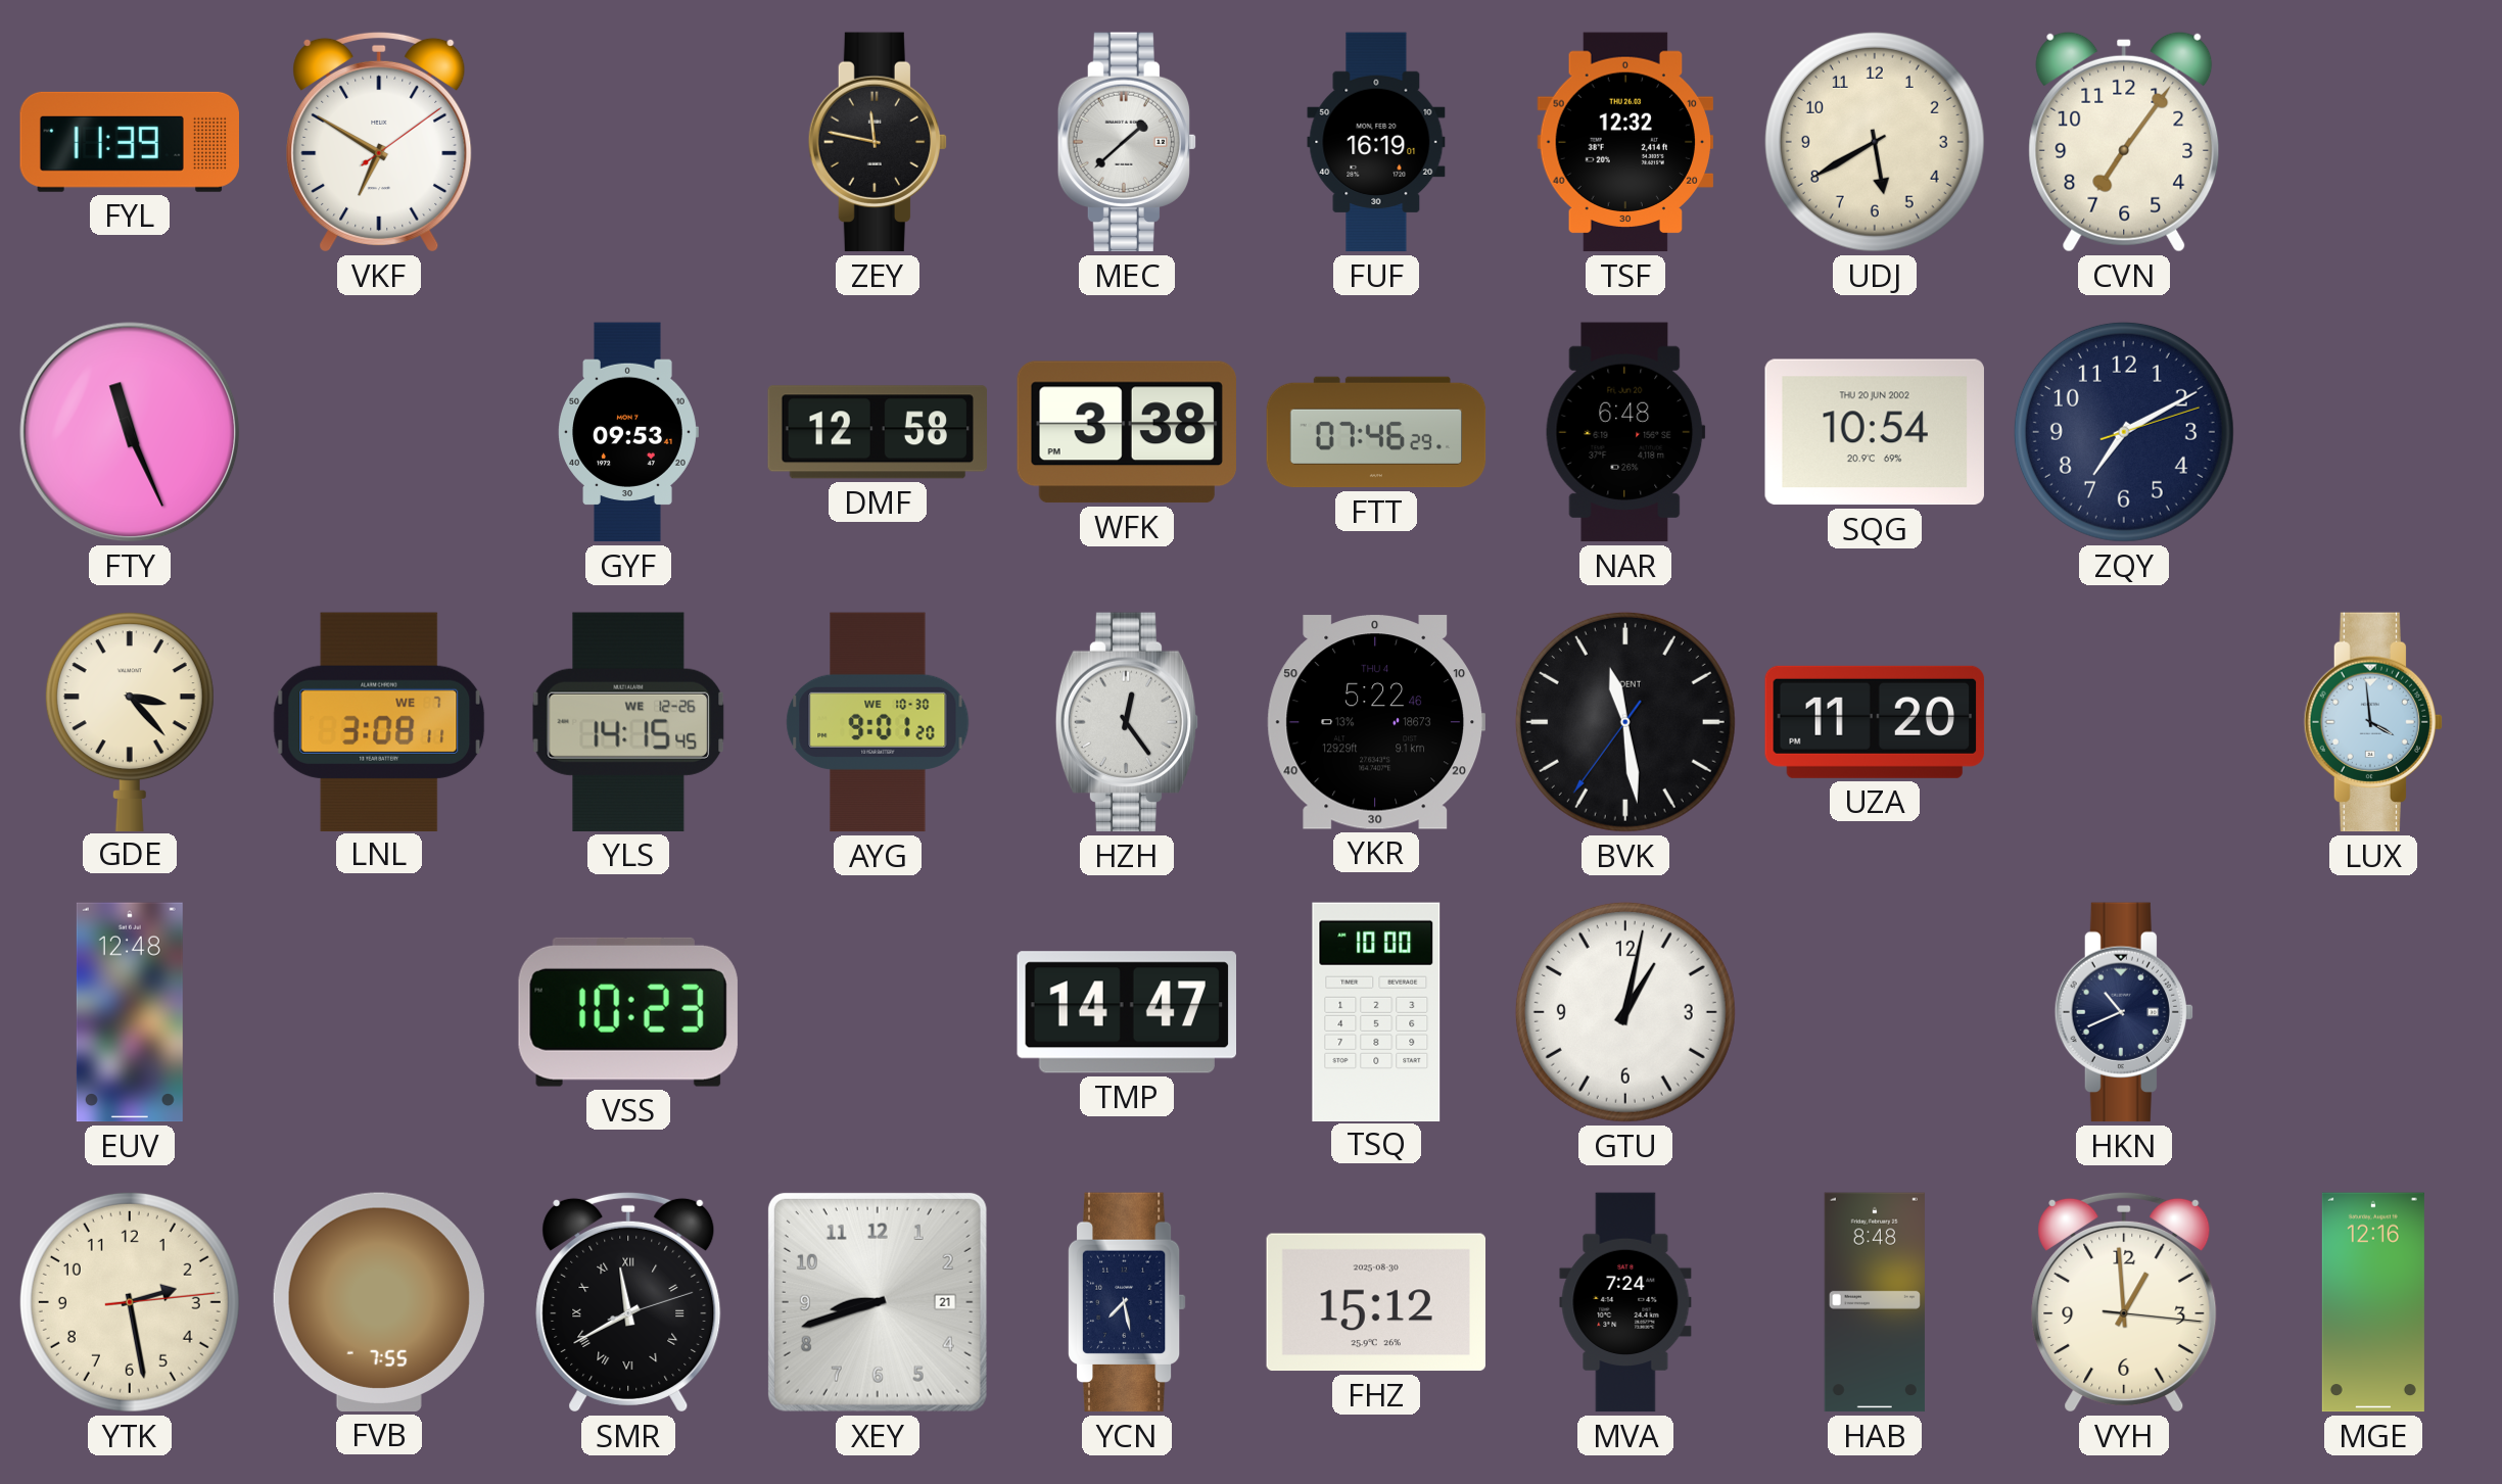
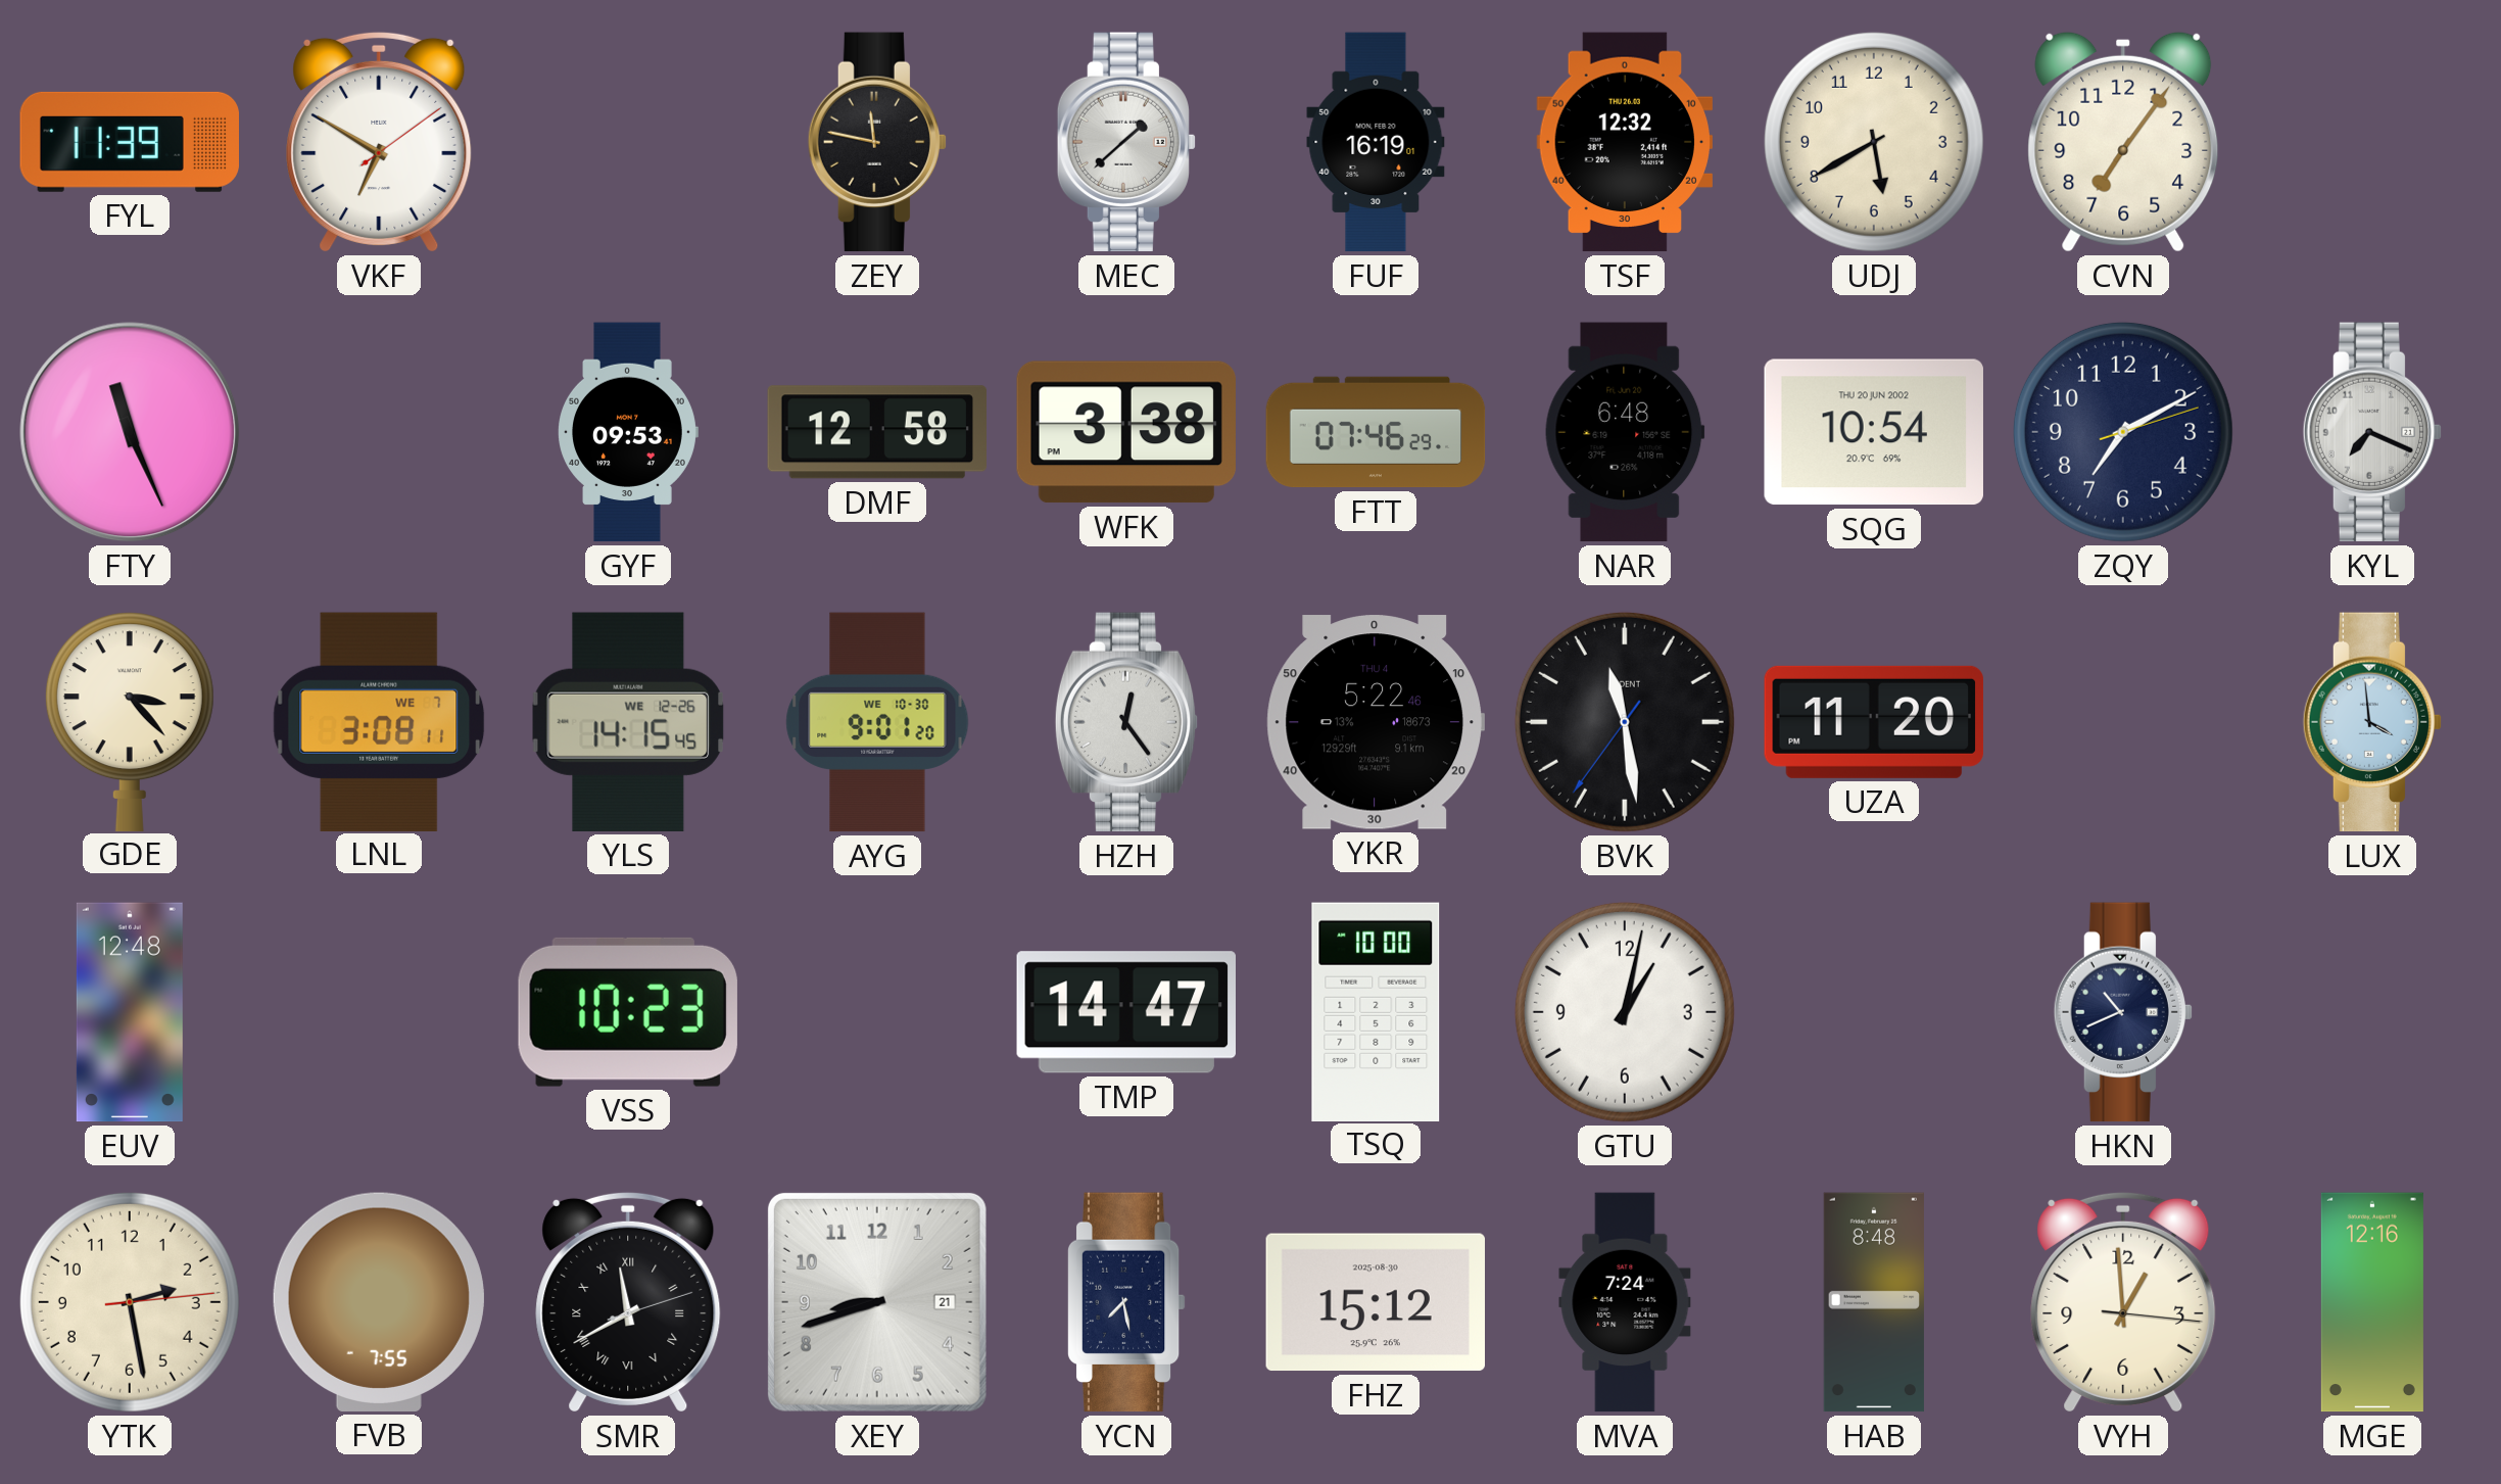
KYL: none -> 7:19 (2371, 432)
